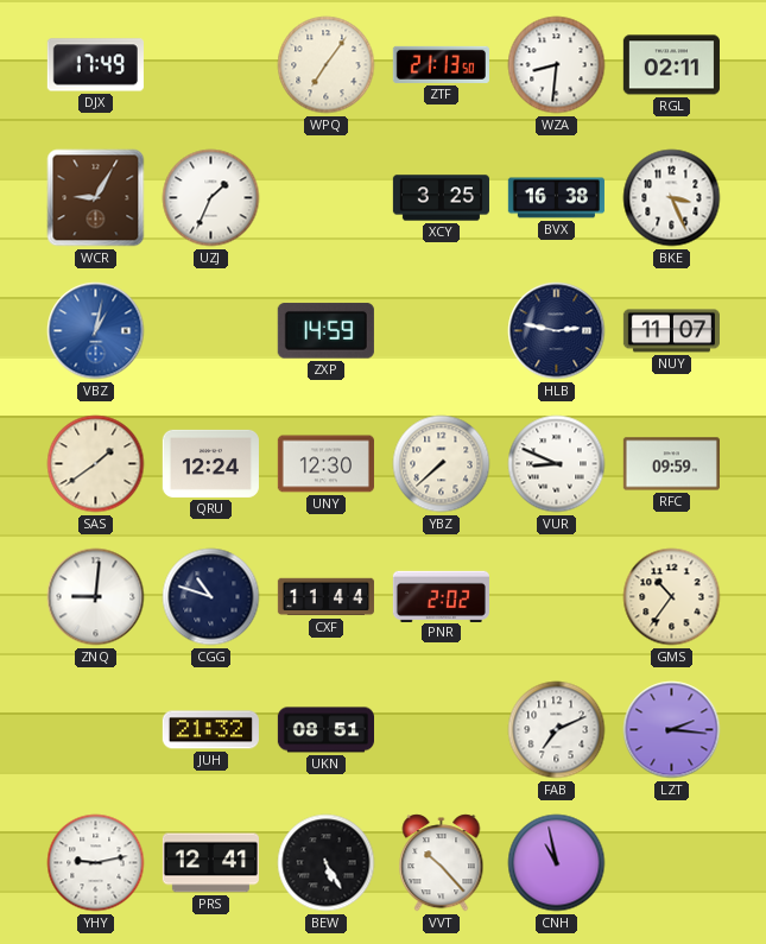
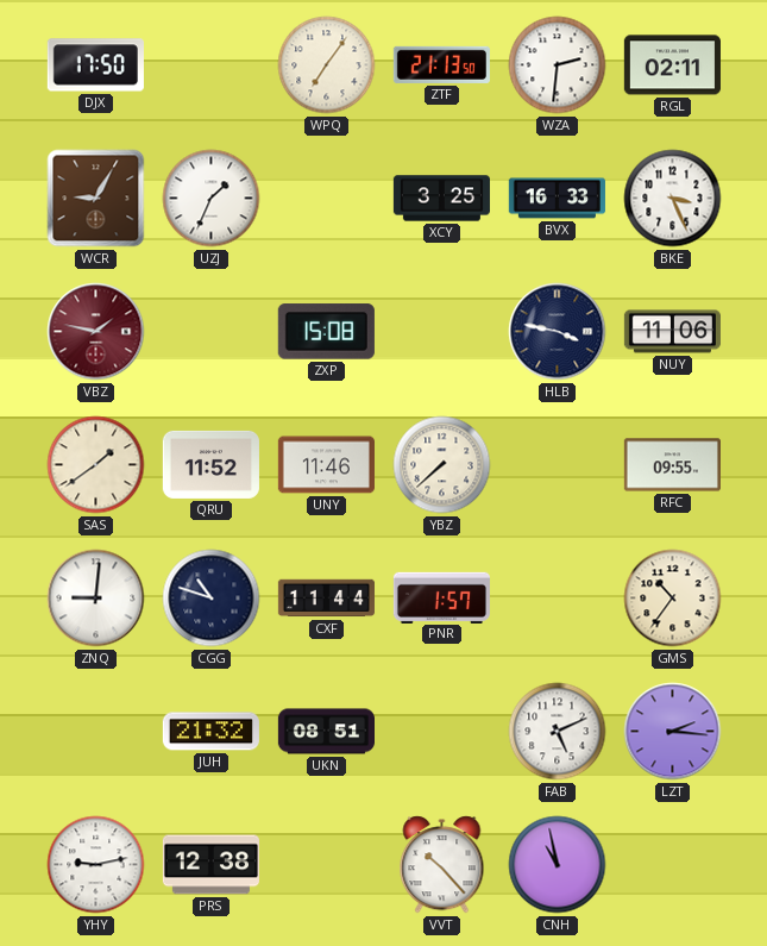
DJX: 17:49 -> 17:50 (95, 65)
WZA: 8:31 -> 2:31 (558, 65)
BVX: 16:38 -> 16:33 (557, 199)
VBZ: 1:02 -> 1:47 (96, 332)
VBZ dial: blue -> burgundy (96, 332)
ZXP: 14:59 -> 15:08 (326, 332)
HLB: 2:47 -> 3:47 (558, 332)
NUY: 11:07 -> 11:06 (672, 332)
QRU: 12:24 -> 11:52 (210, 464)
UNY: 12:30 -> 11:46 (326, 465)
VUR: 8:49 -> none (557, 464)
RFC: 09:59 -> 09:55 (672, 465)
PNR: 2:02 -> 1:57 (441, 597)
FAB: 7:11 -> 5:11 (558, 732)
PRS: 12:41 -> 12:38 (210, 865)
BEW: 5:25 -> none (327, 863)
